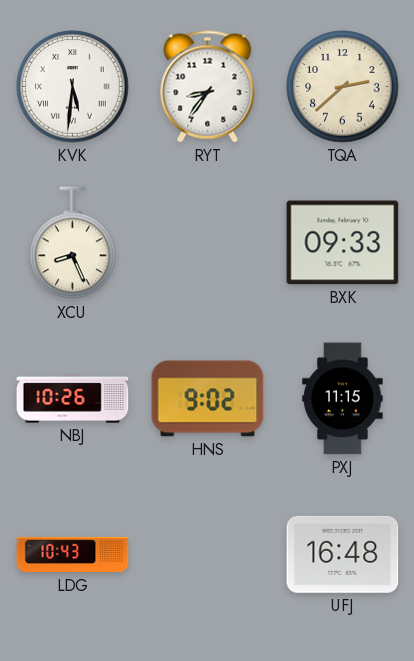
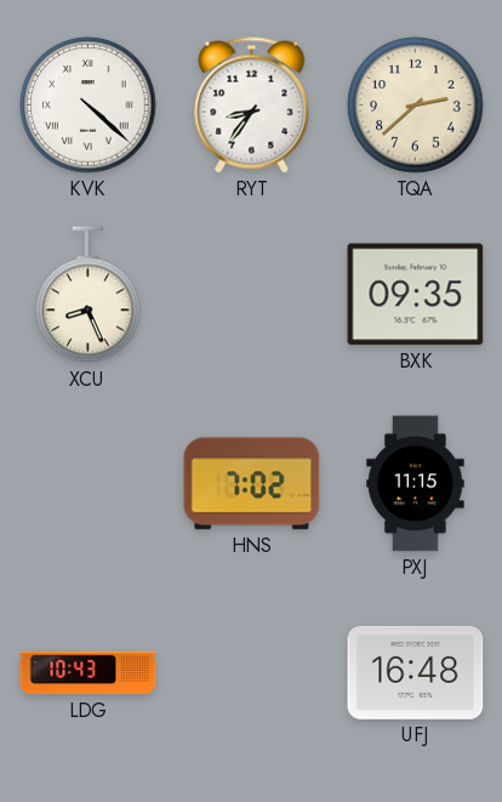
KVK: 5:31 -> 4:22 (89, 106)
BXK: 09:33 -> 09:35 (416, 295)
NBJ: 10:26 -> none (73, 399)
HNS: 9:02 -> 7:02 (252, 484)
